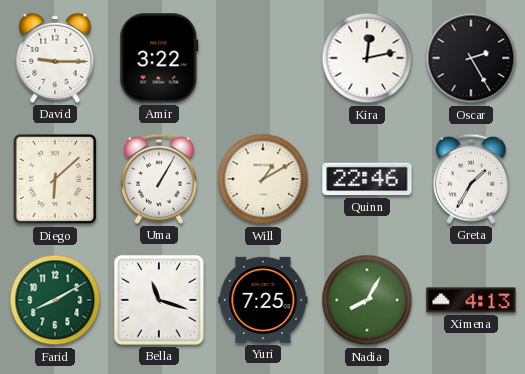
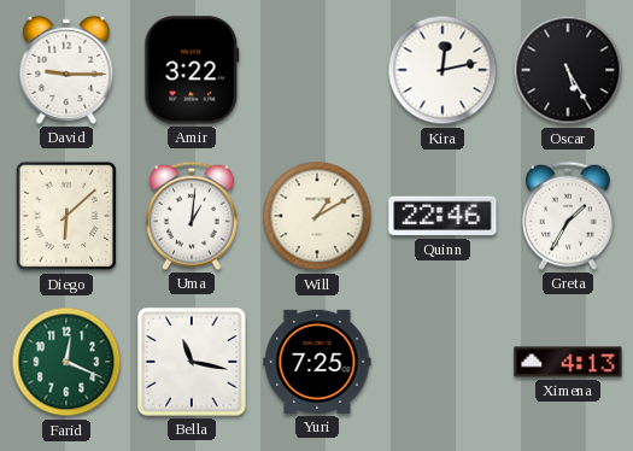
Oscar: 2:25 -> 5:25 (568, 70)
Uma: 1:05 -> 1:01 (192, 216)
Farid: 8:10 -> 12:19 (66, 362)
Bella: 11:18 -> 11:17 (193, 363)
Nadia: 8:05 -> none (367, 300)
